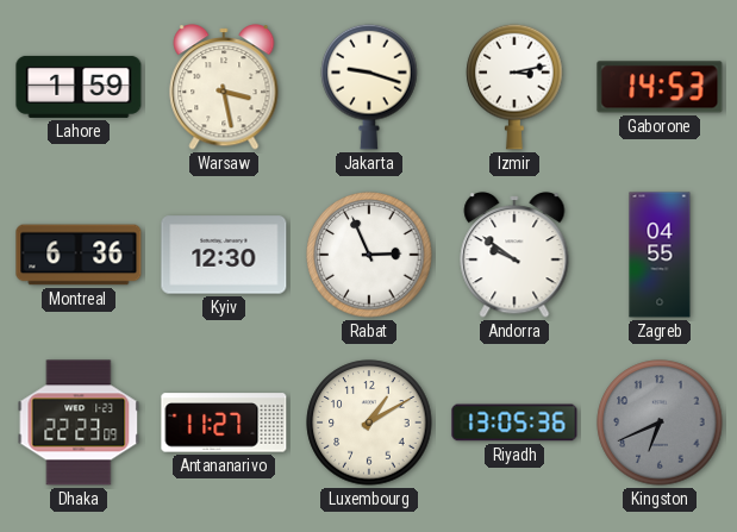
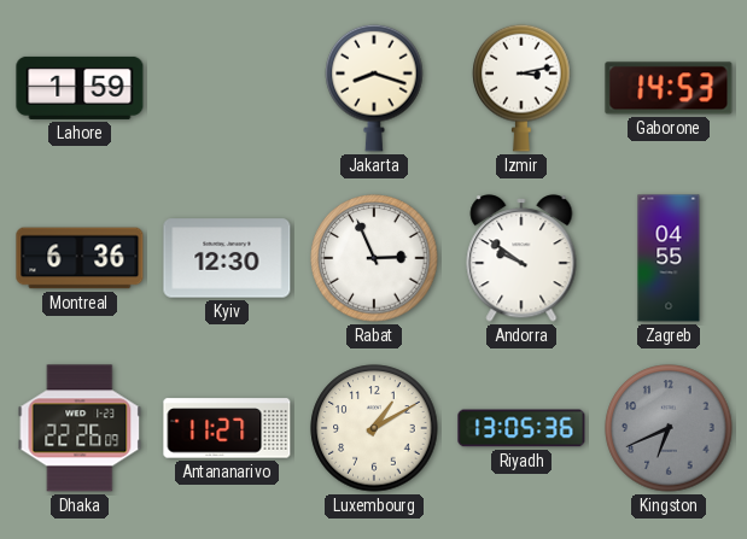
Warsaw: 3:28 -> none (224, 87)
Jakarta: 9:18 -> 8:18 (374, 88)
Dhaka: 22:23 -> 22:26 (80, 428)
